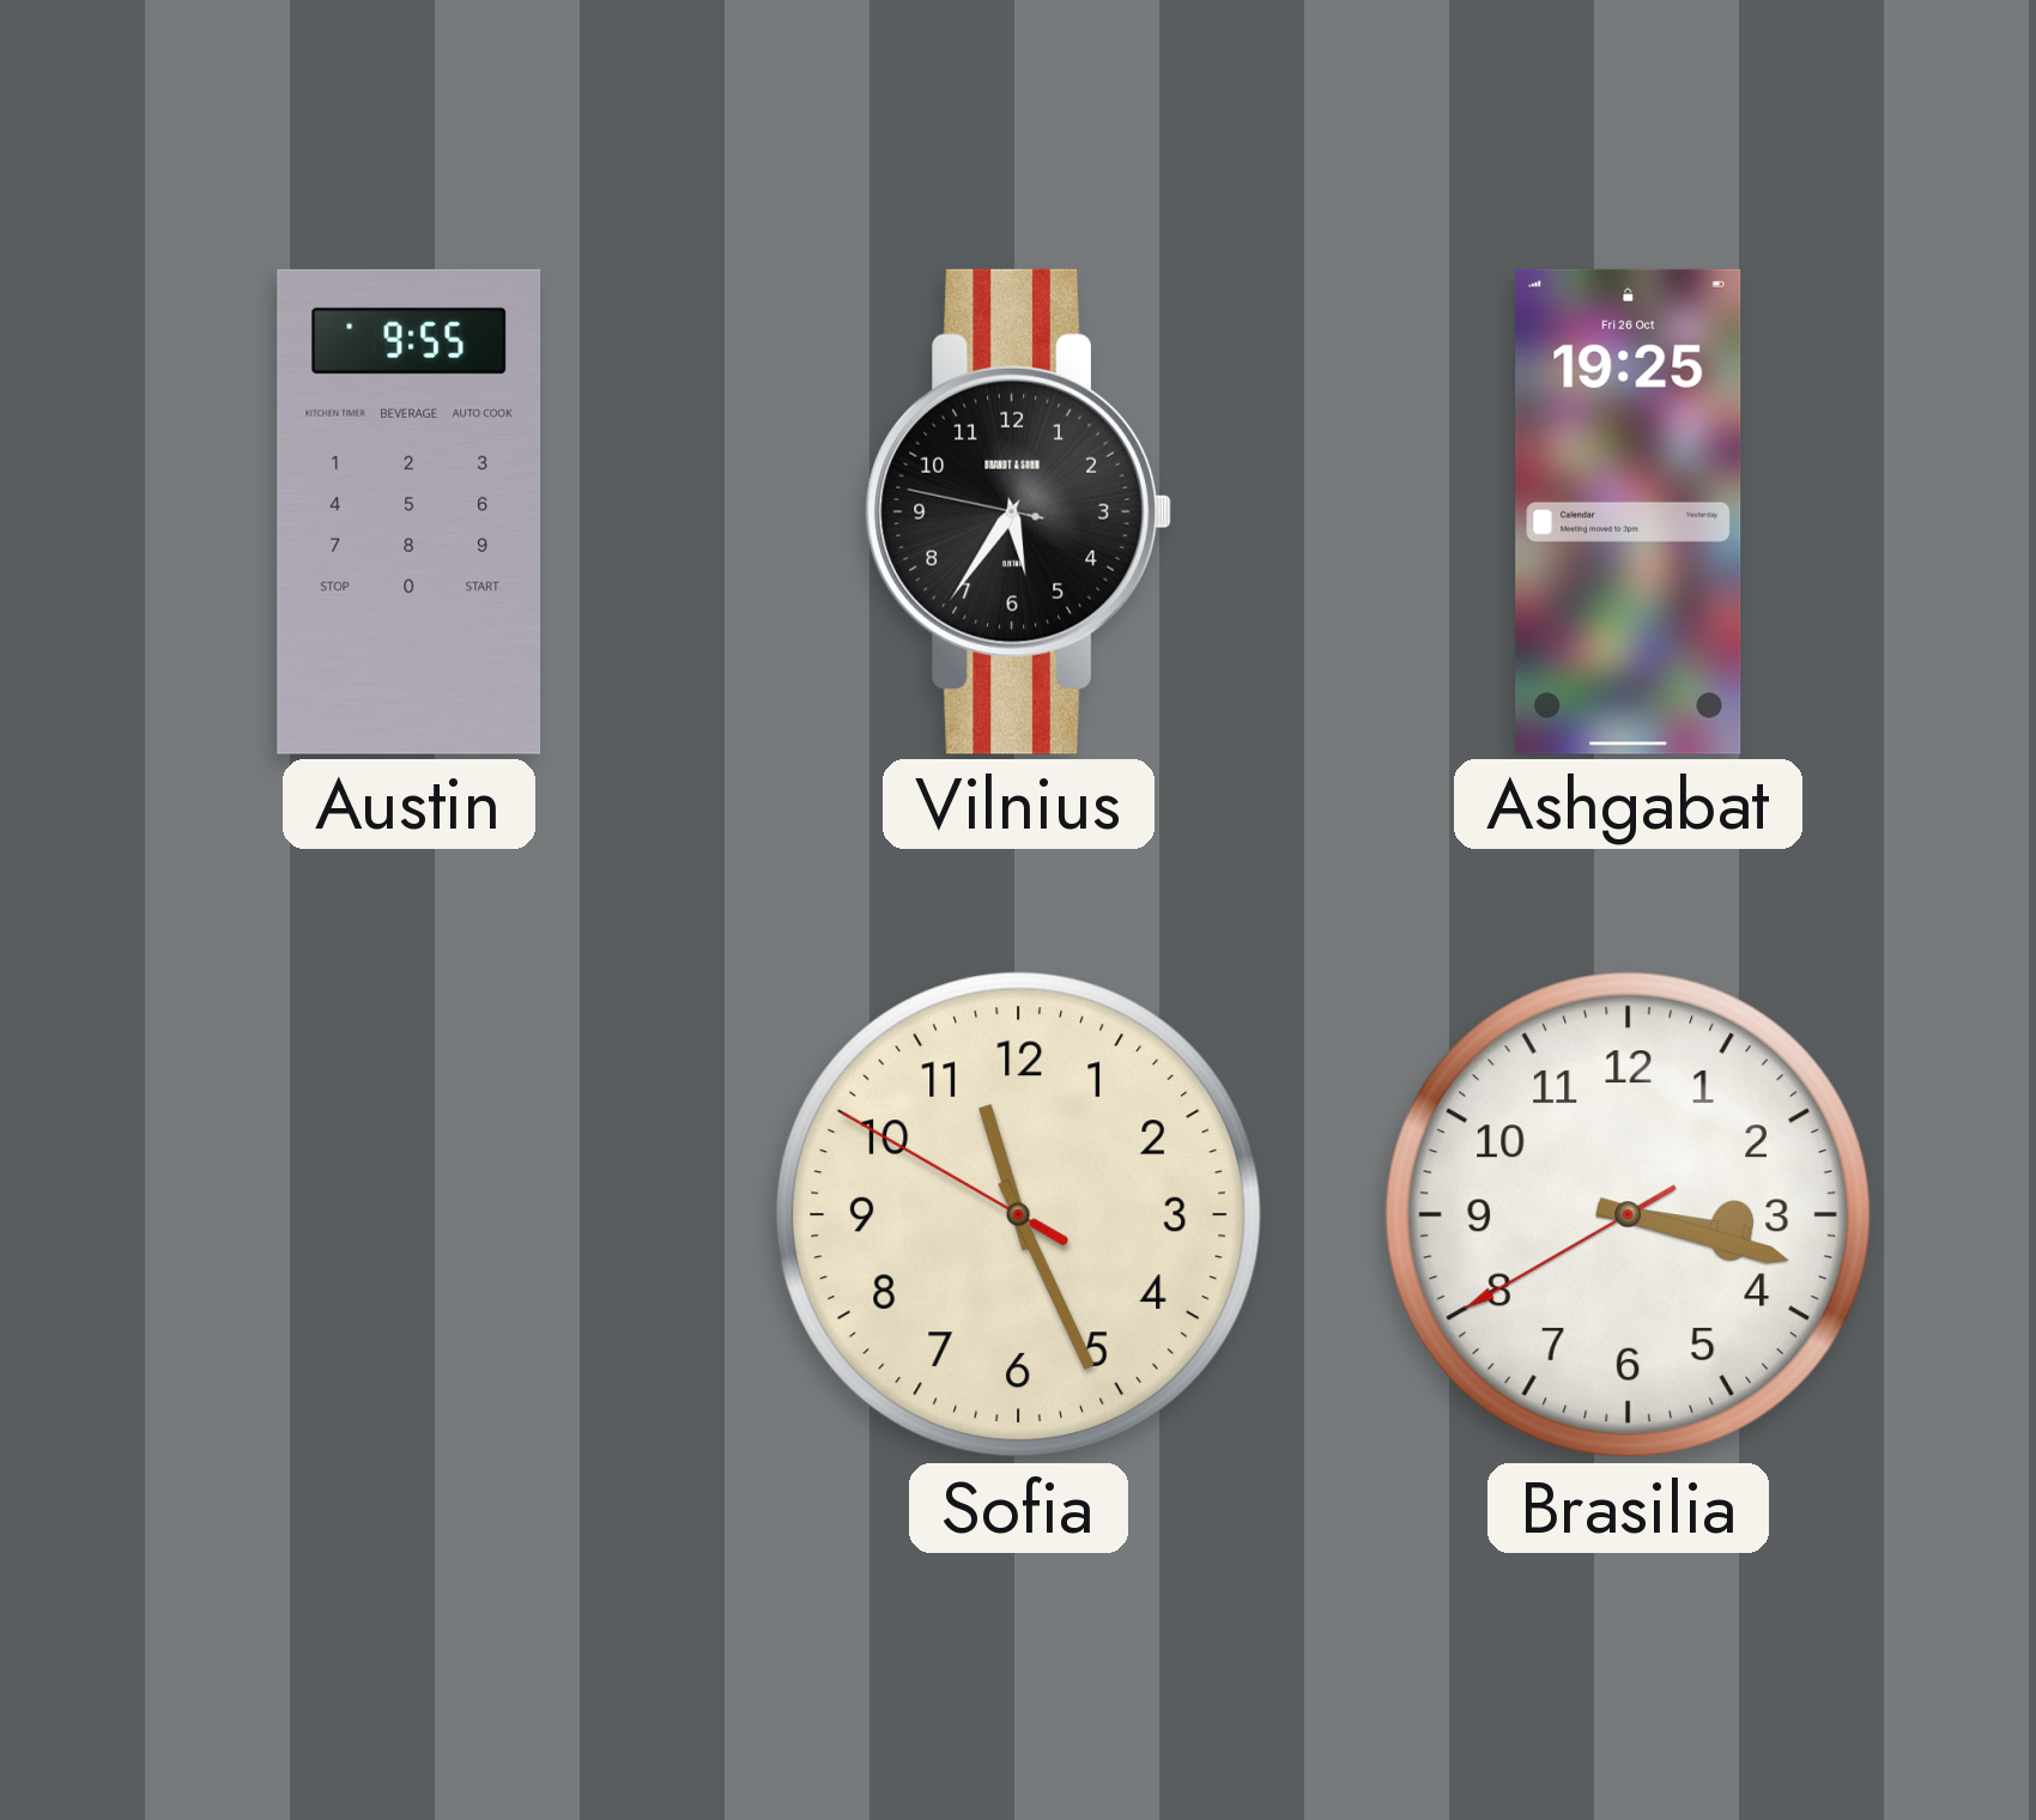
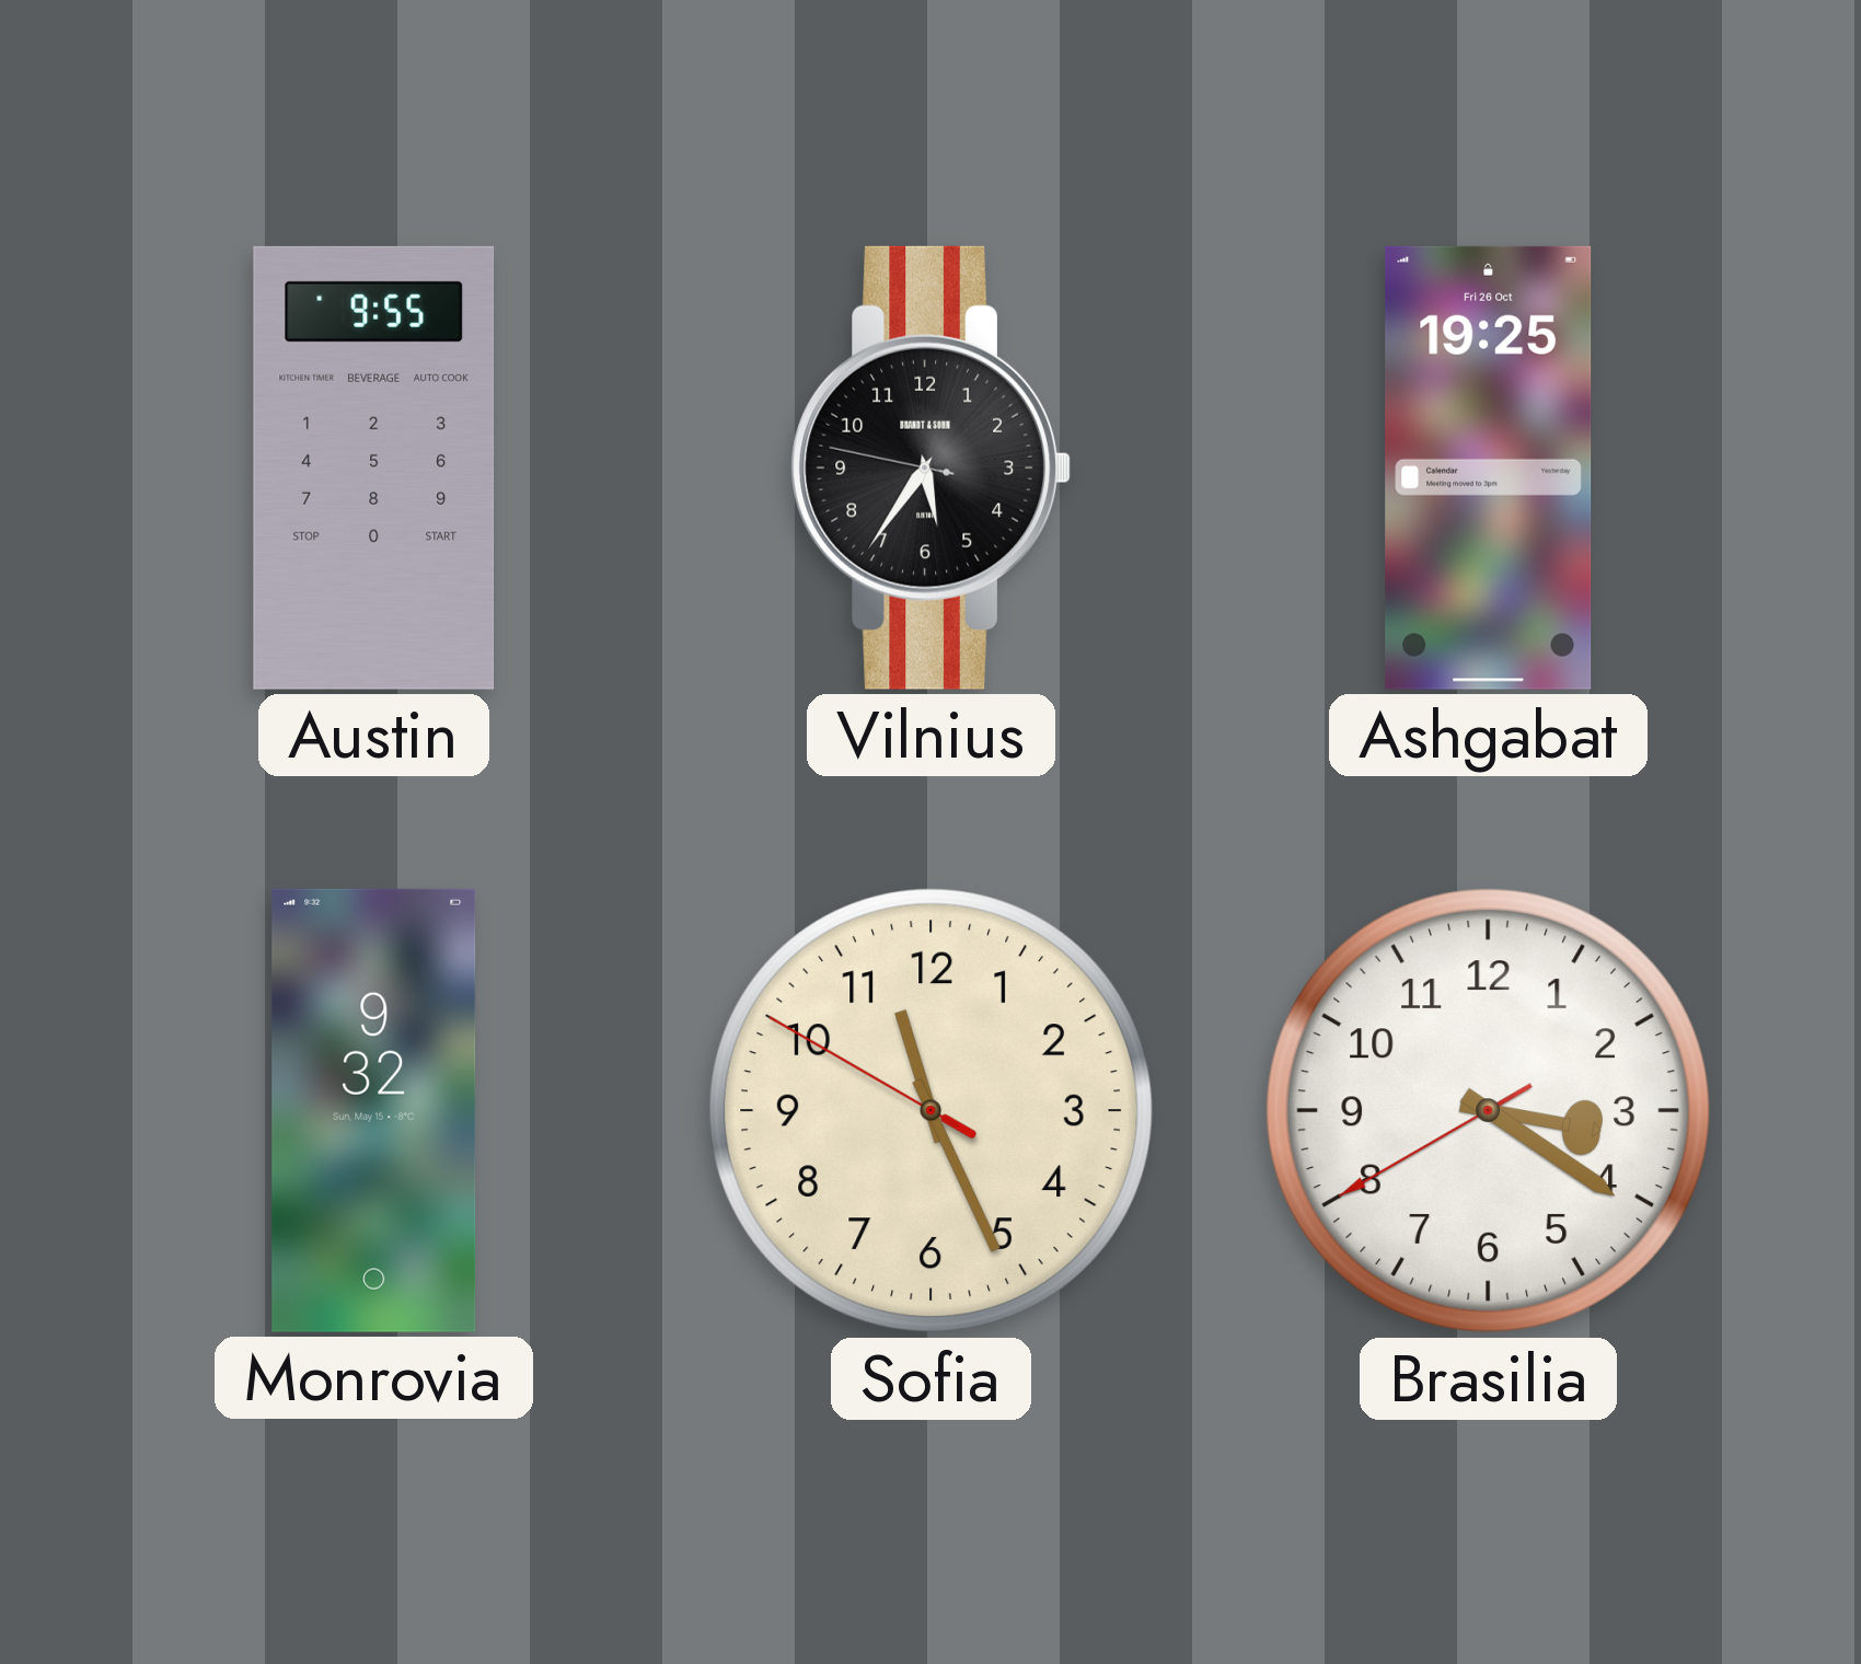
Monrovia: none -> 9:32 (374, 1110)
Brasilia: 3:17 -> 3:20 (1489, 1111)
